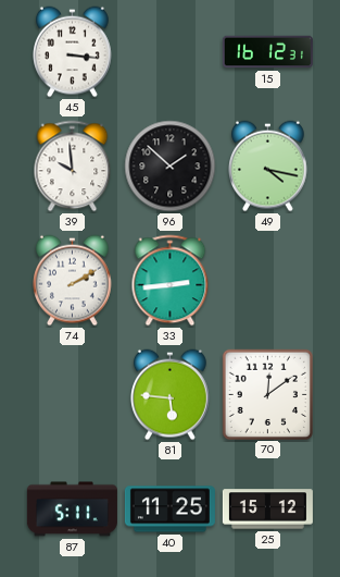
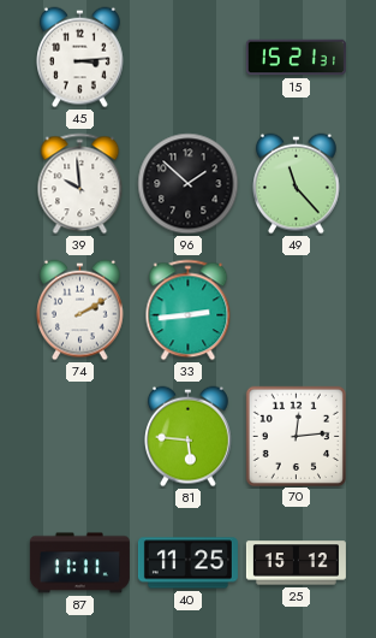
45: 3:16 -> 3:14 (80, 58)
15: 16:12 -> 15:21 (296, 58)
49: 4:17 -> 11:23 (297, 184)
70: 12:09 -> 12:14 (296, 436)
87: 5:11 -> 11:11 (79, 563)
